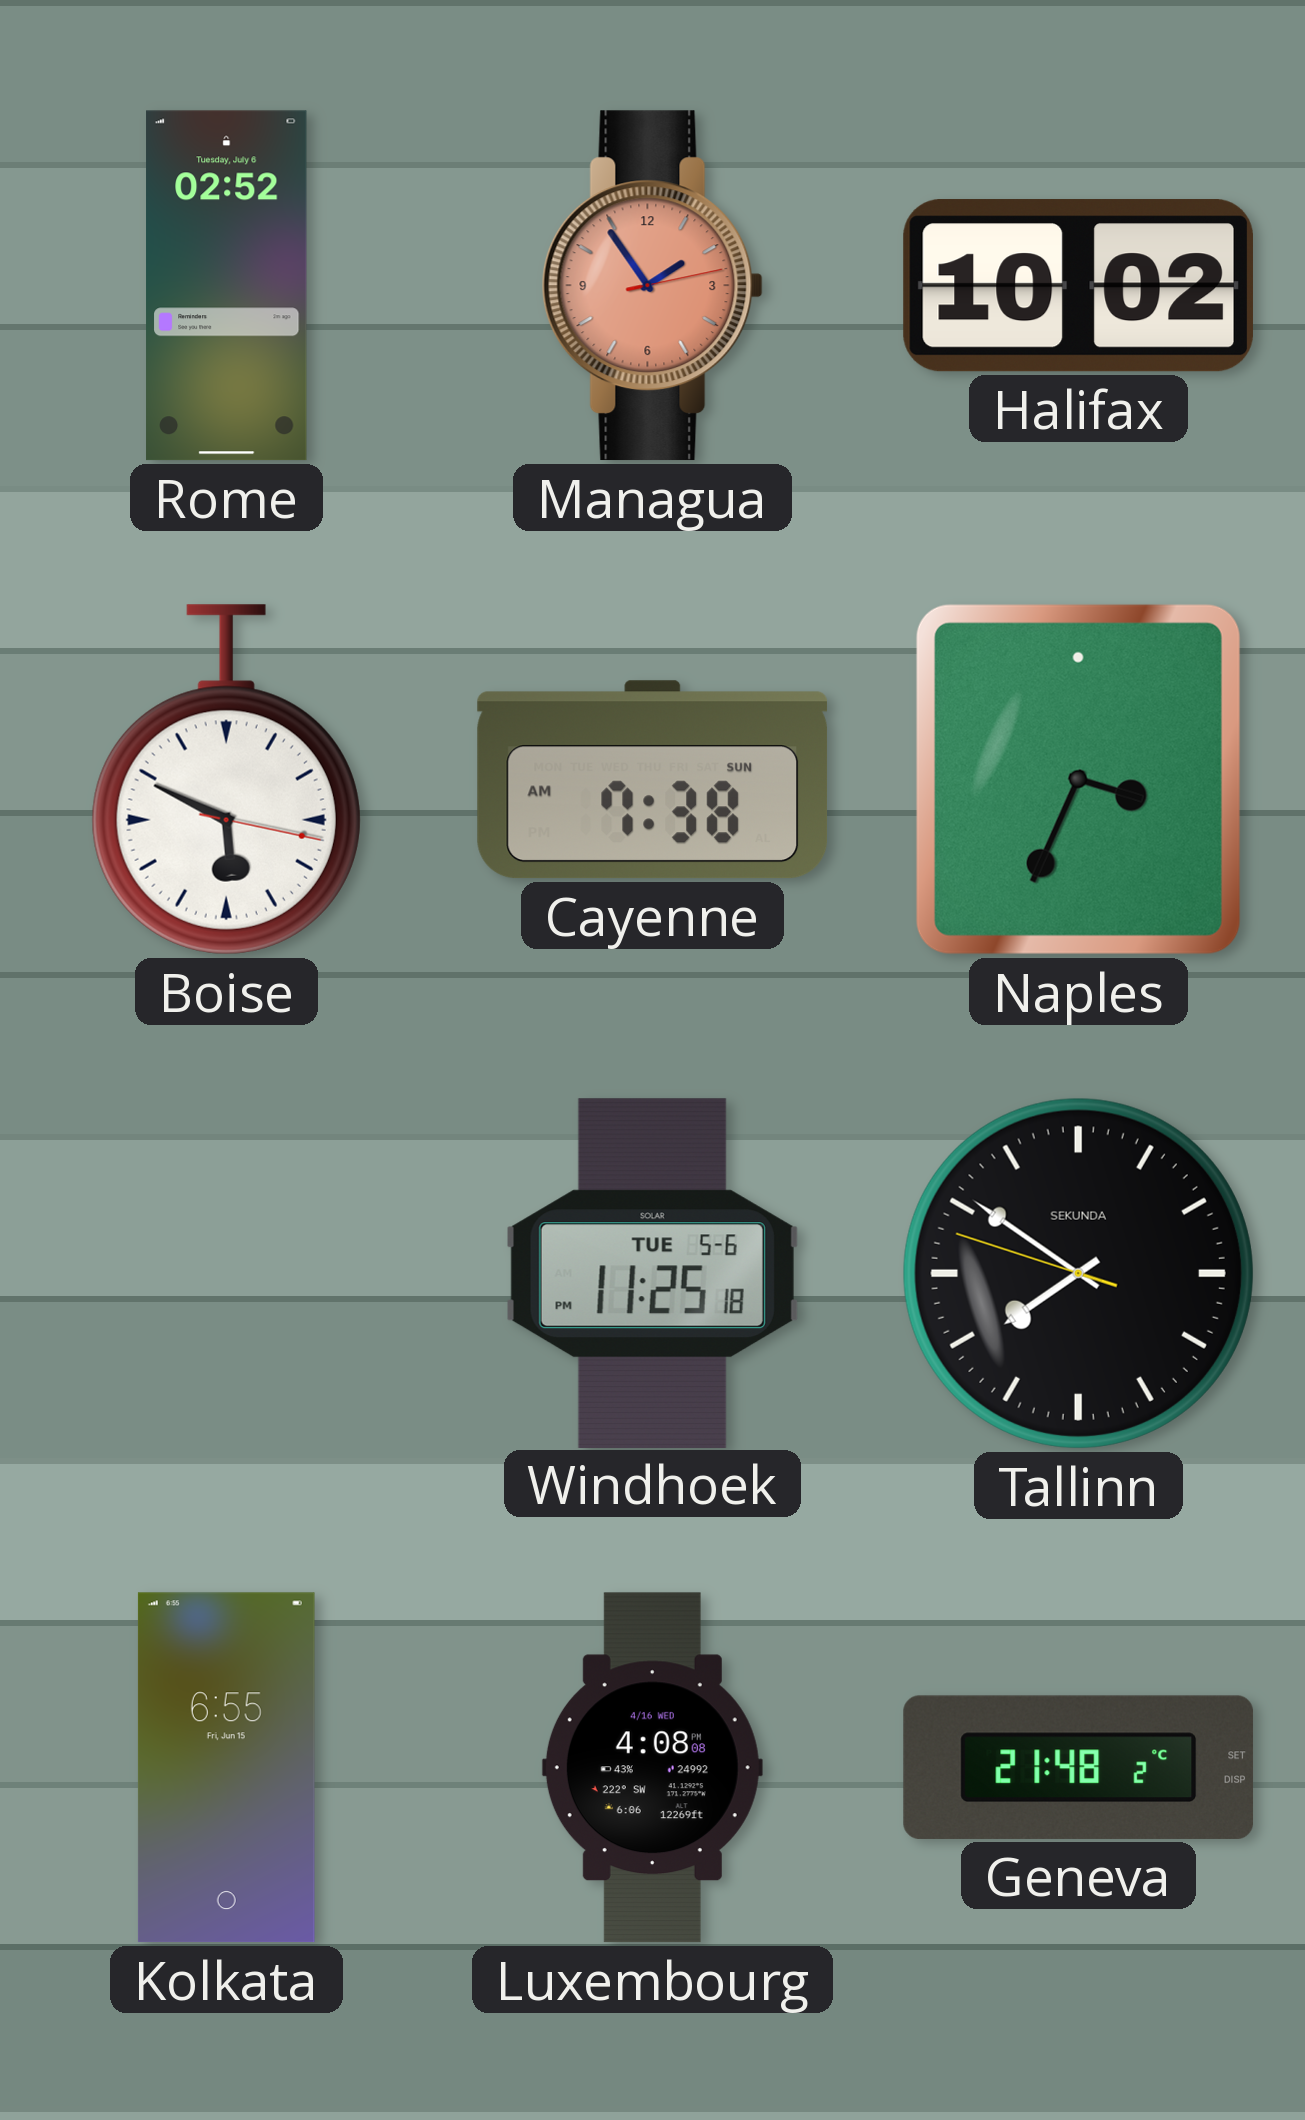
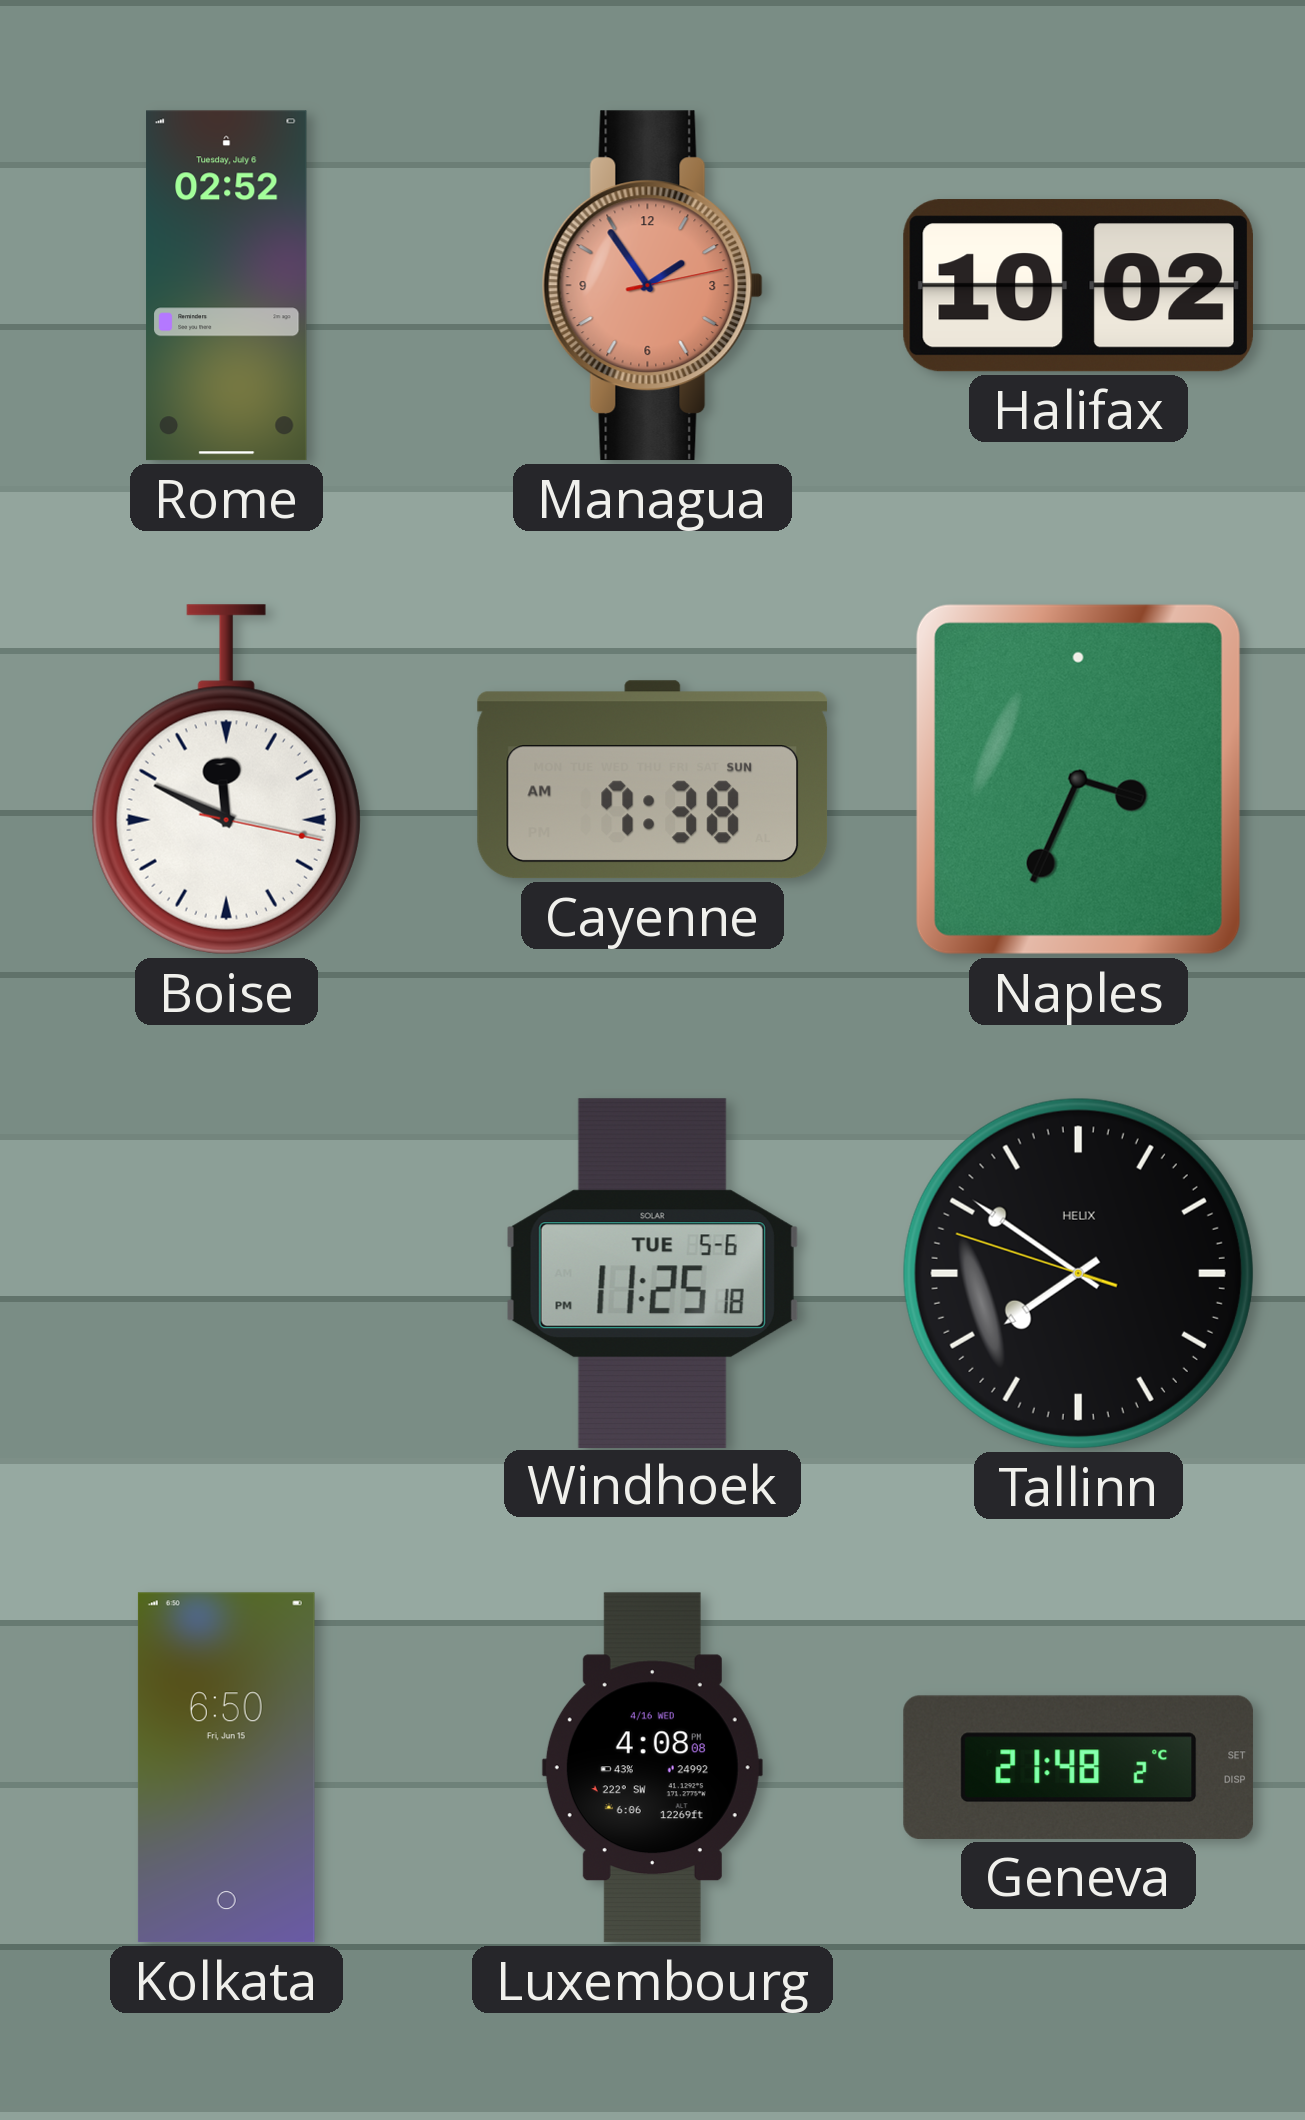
Boise: 5:49 -> 11:49 (226, 780)
Tallinn brand: SEKUNDA -> HELIX (1078, 1273)
Kolkata: 6:55 -> 6:50 (226, 1768)
